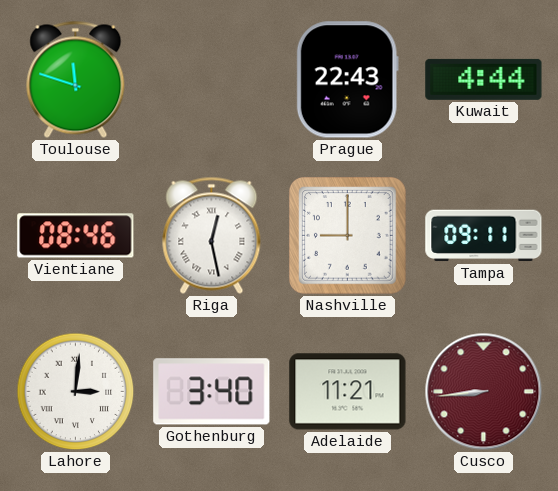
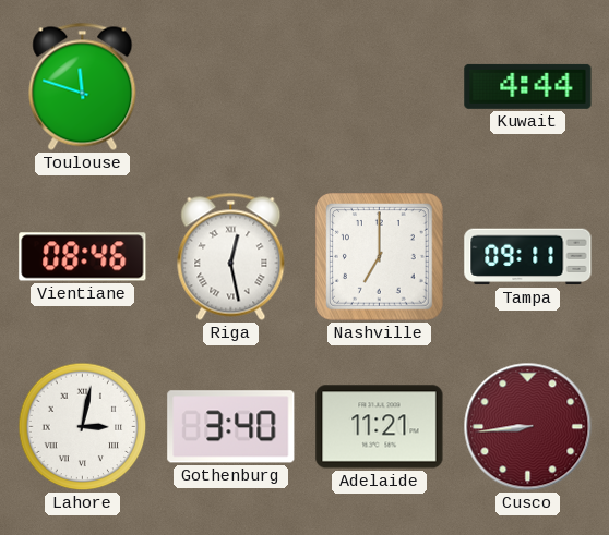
Prague: 22:43 -> none (347, 80)
Nashville: 9:00 -> 7:00 (380, 257)
Lahore: 3:01 -> 3:02 (83, 427)
